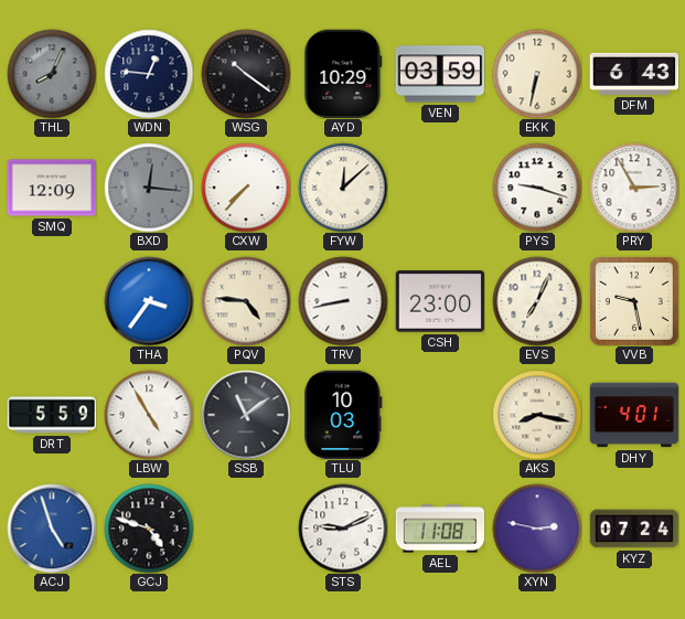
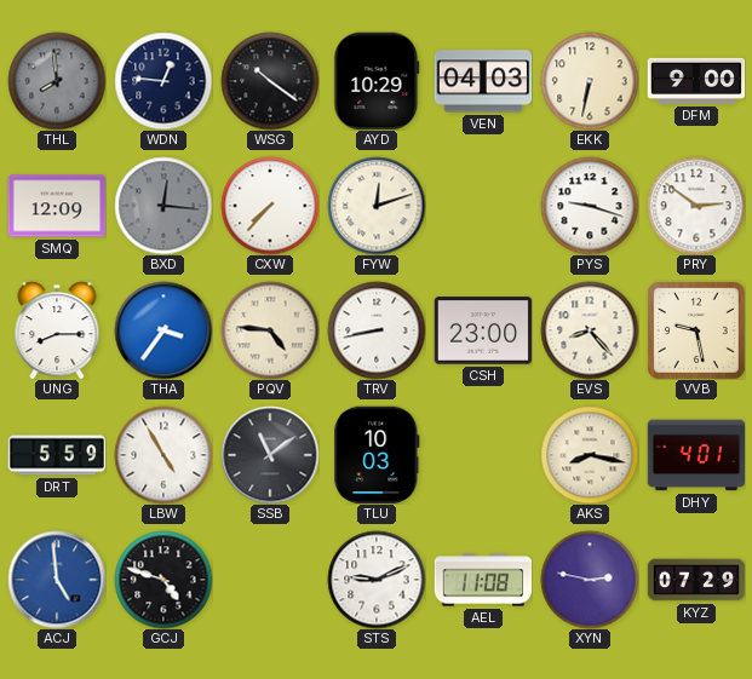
THL: 8:04 -> 7:59 (57, 81)
VEN: 03:59 -> 04:03 (483, 81)
DFM: 6:43 -> 9:00 (696, 81)
FYW: 12:08 -> 12:12 (377, 206)
PRY: 2:55 -> 2:51 (696, 206)
UNG: none -> 8:15 (57, 330)
EVS: 7:04 -> 8:23 (590, 330)
ACJ: 4:57 -> 4:59 (57, 580)
KYZ: 07:24 -> 07:29 (696, 580)
